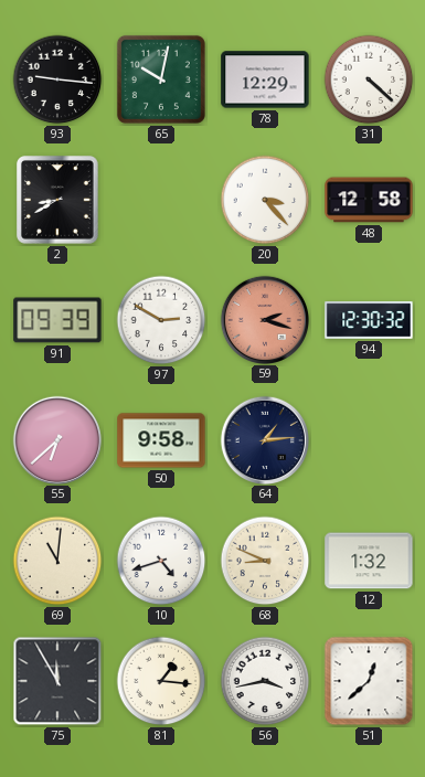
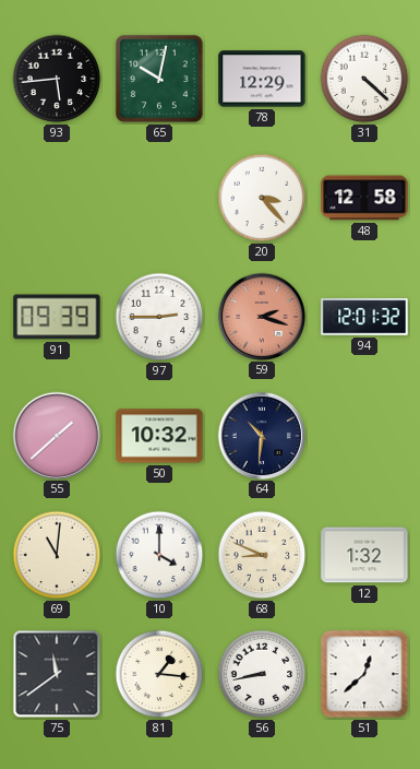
93: 9:16 -> 5:44 (57, 79)
2: 8:40 -> none (59, 200)
97: 2:50 -> 2:45 (159, 317)
94: 12:30 -> 12:01 (364, 317)
55: 6:38 -> 1:38 (56, 435)
50: 9:58 -> 10:32 (159, 436)
64: 1:14 -> 10:31 (261, 435)
10: 4:42 -> 4:00 (159, 555)
75: 11:55 -> 11:39 (57, 674)
56: 3:43 -> 8:43 (262, 674)
